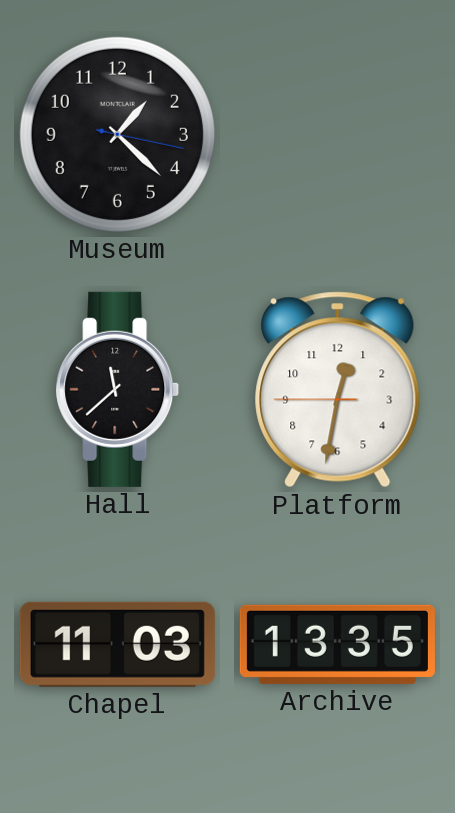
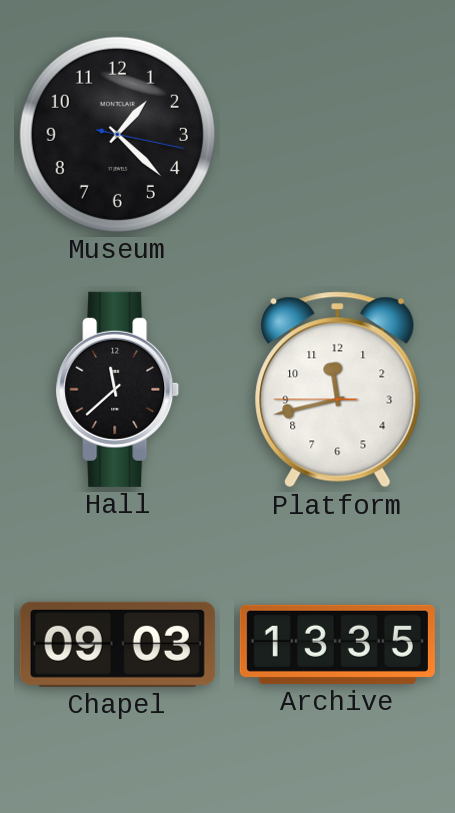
Platform: 12:31 -> 11:42 (338, 390)
Chapel: 11:03 -> 09:03 (117, 644)
